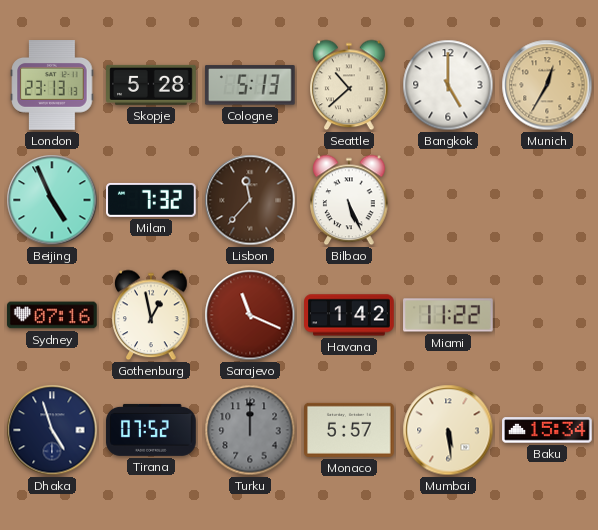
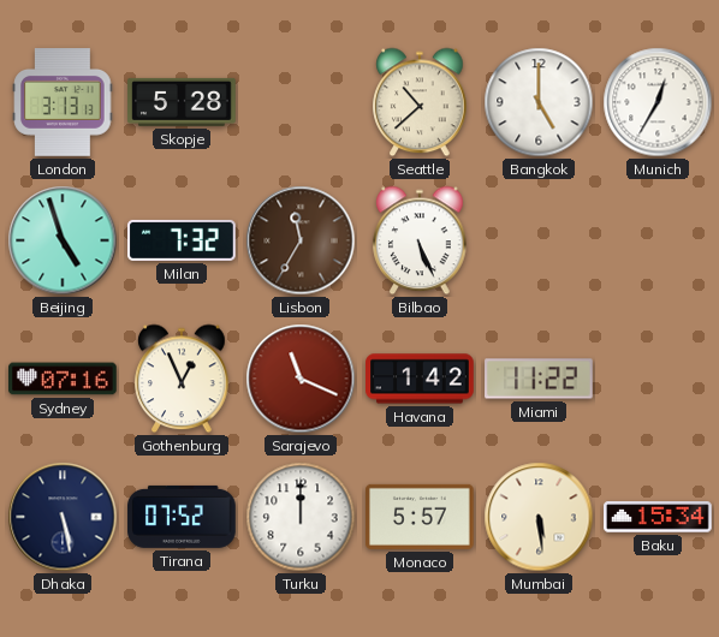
London: 23:13 -> 3:13 (63, 102)
Cologne: 5:13 -> none (250, 85)
Munich dial: champagne -> white (658, 102)
Beijing: 4:56 -> 4:57 (63, 240)
Lisbon: 11:37 -> 11:35 (301, 240)
Gothenburg: 12:58 -> 12:56 (182, 379)
Dhaka: 4:57 -> 5:28 (63, 517)
Turku dial: grey -> white (301, 517)
